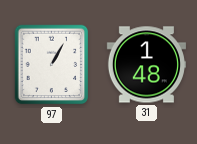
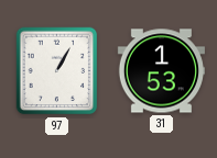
31: 1:48 -> 1:53 (161, 71)
